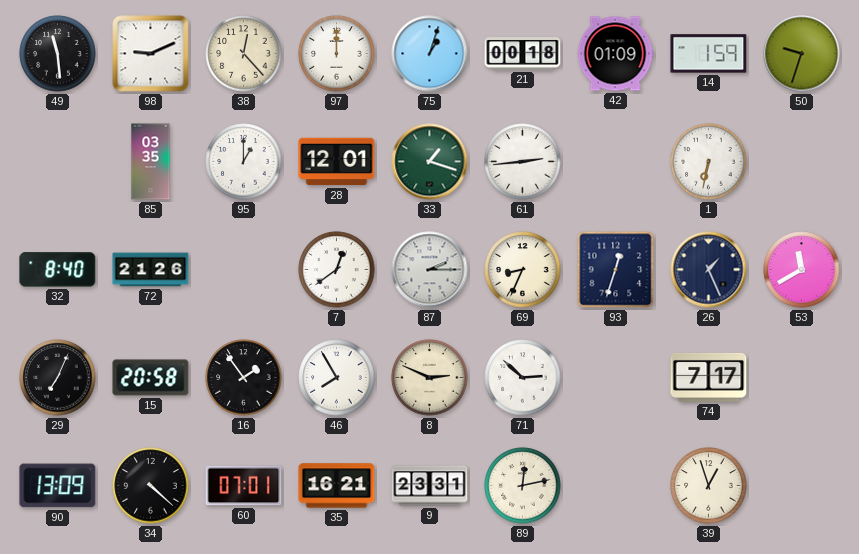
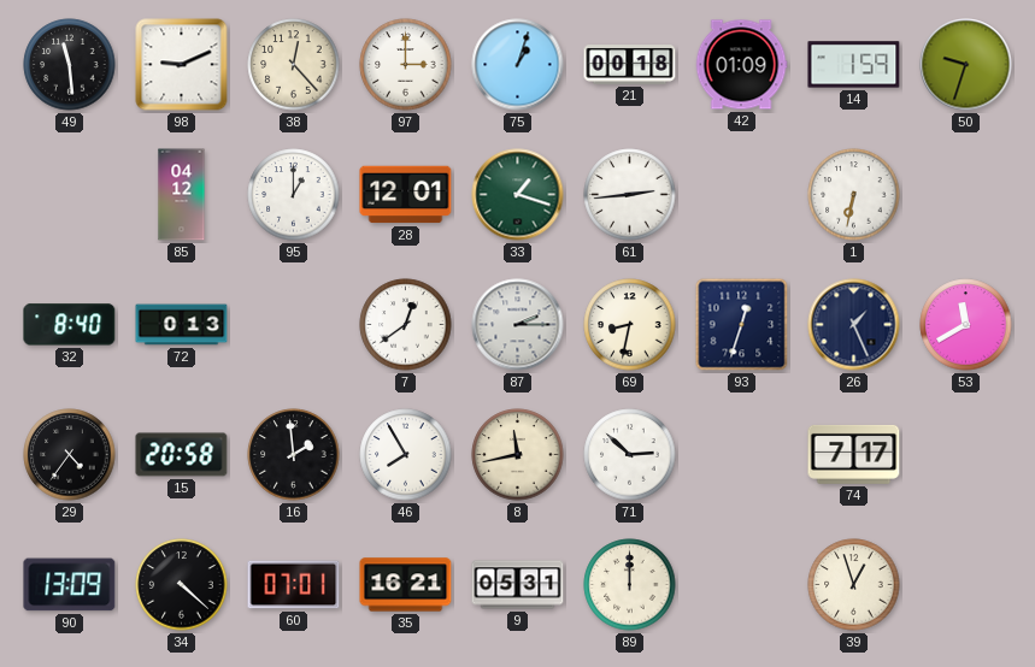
97: 12:00 -> 3:00 (406, 65)
85: 03:35 -> 04:12 (182, 195)
72: 21:26 -> 0:13 (182, 325)
69: 8:34 -> 8:32 (630, 325)
29: 7:04 -> 4:36 (70, 455)
16: 1:54 -> 1:59 (294, 455)
8: 2:49 -> 11:43 (518, 455)
9: 23:31 -> 05:31 (518, 585)
89: 12:13 -> 12:00 (630, 585)
